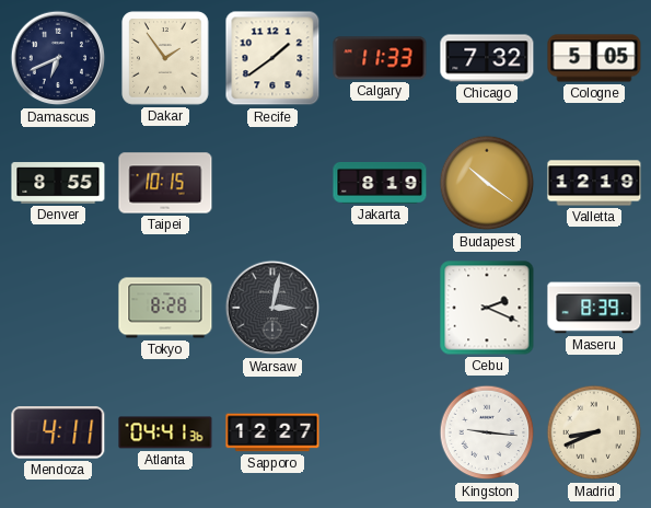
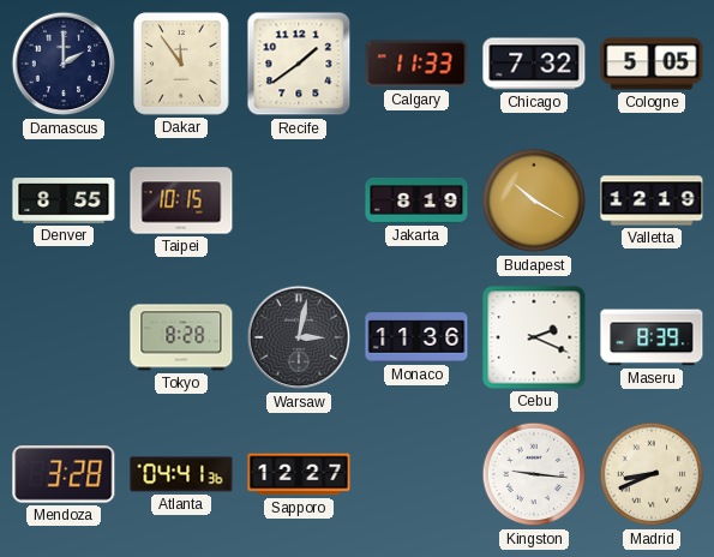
Damascus: 6:41 -> 2:00 (64, 64)
Dakar: 1:54 -> 11:54 (181, 64)
Budapest: 10:21 -> 10:20 (534, 200)
Monaco: none -> 11:36 (416, 337)
Mendoza: 4:11 -> 3:28 (64, 474)
